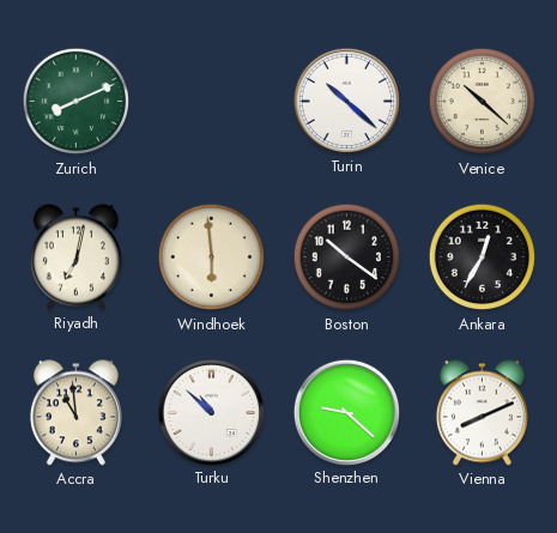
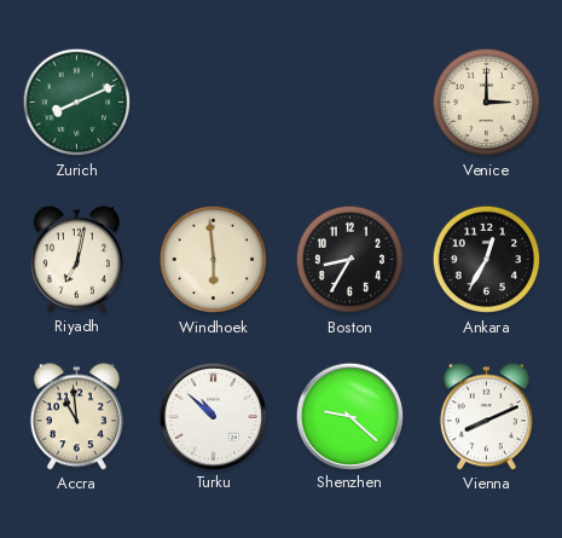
Turin: 10:22 -> none (346, 101)
Venice: 10:22 -> 3:00 (487, 103)
Boston: 10:21 -> 8:35 (350, 260)
